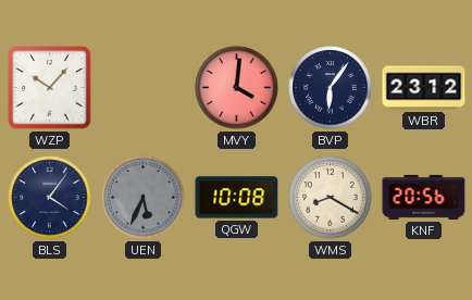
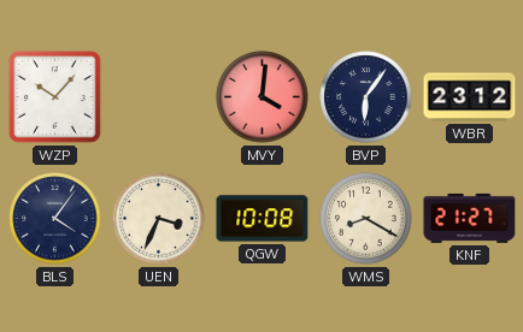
UEN: 5:34 -> 3:34 (159, 219)
UEN dial: grey -> cream (159, 219)
KNF: 20:56 -> 21:27 (470, 218)
